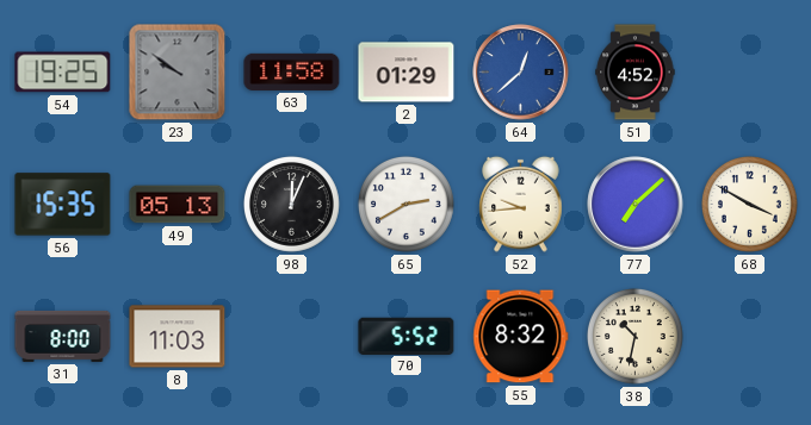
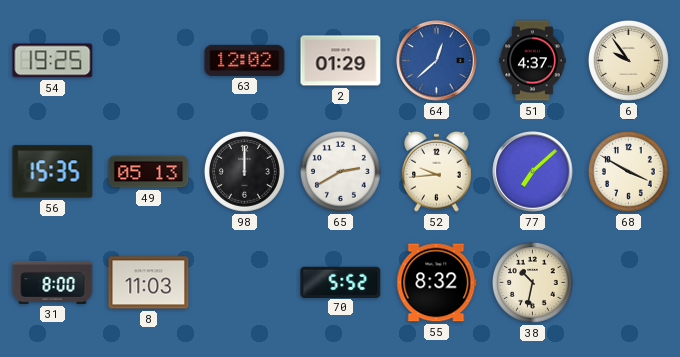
23: 9:51 -> none (178, 73)
63: 11:58 -> 12:02 (245, 60)
51: 4:52 -> 4:37 (533, 61)
6: none -> 9:54 (628, 60)
98: 12:04 -> 12:00 (244, 171)
